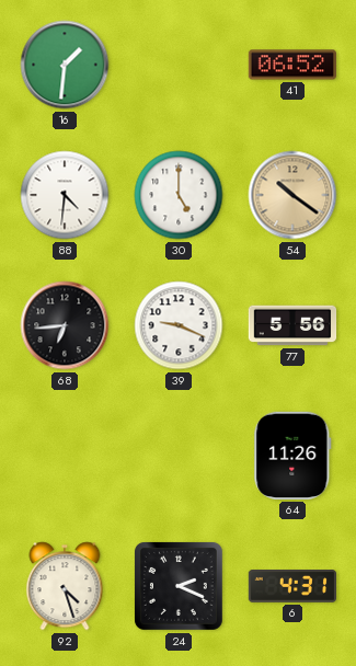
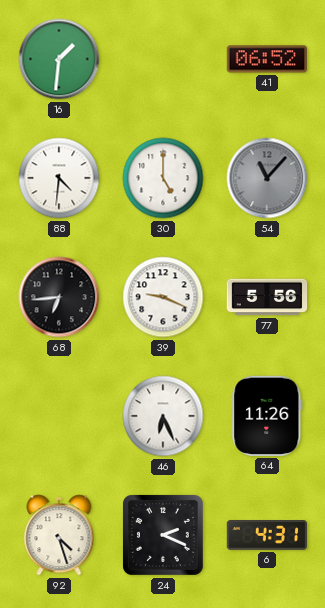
54: 10:21 -> 11:07 (267, 178)
54 dial: champagne -> grey (267, 178)
46: none -> 6:26 (163, 416)
